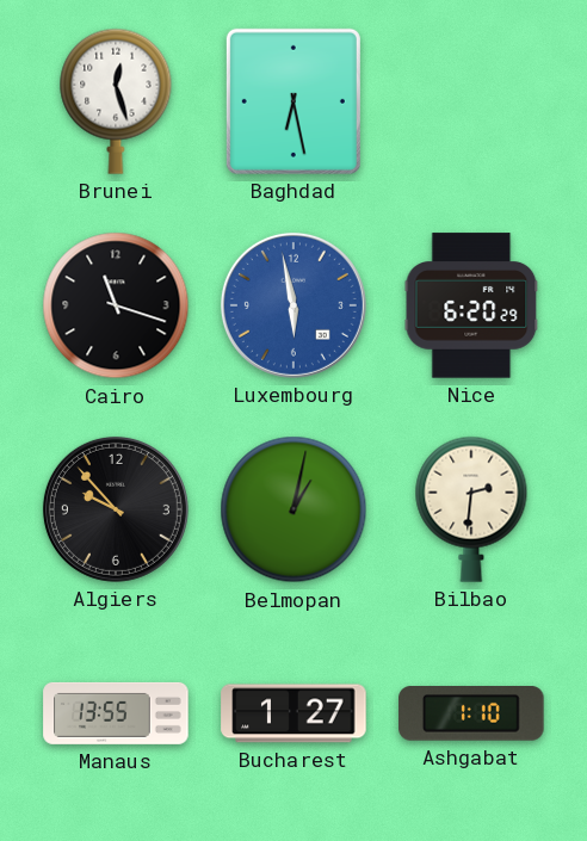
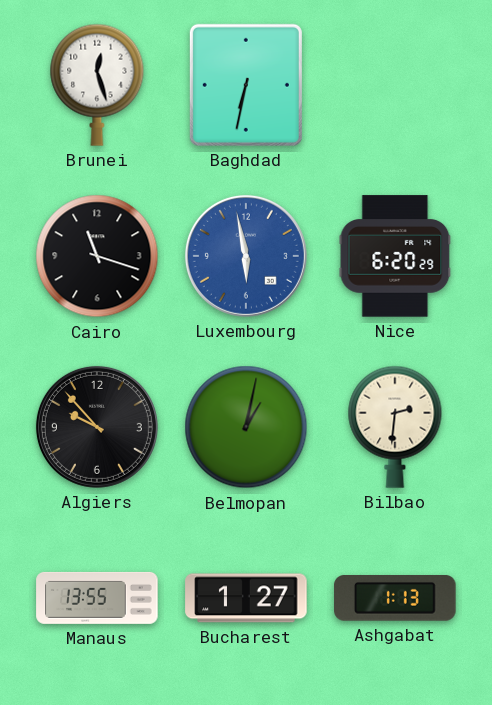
Baghdad: 6:28 -> 6:32 (246, 85)
Ashgabat: 1:10 -> 1:13 (395, 599)
